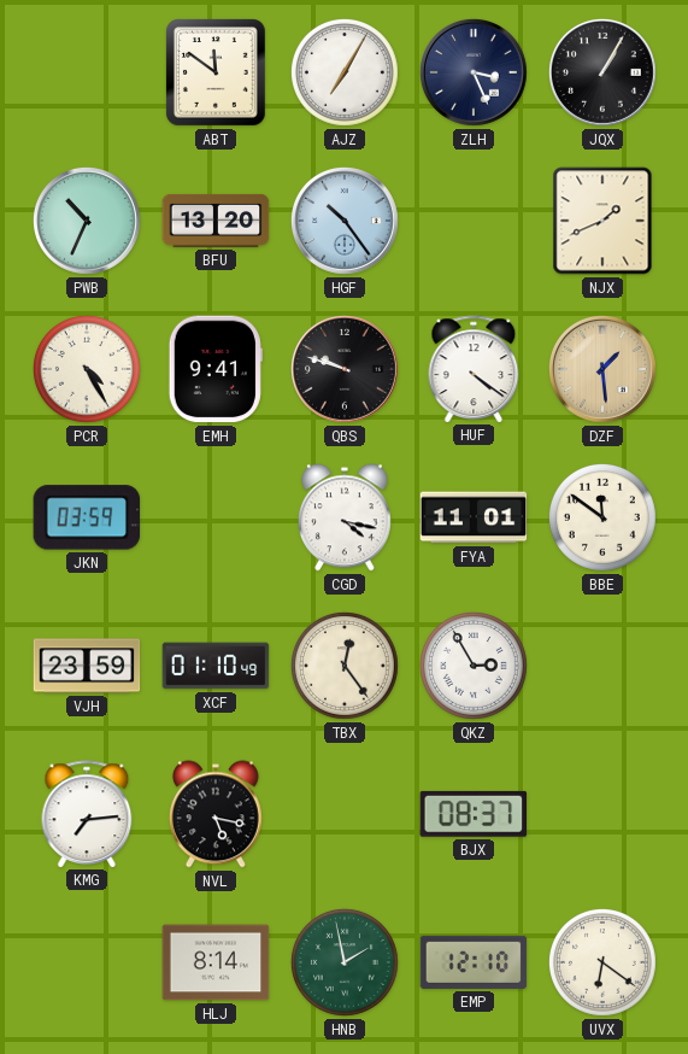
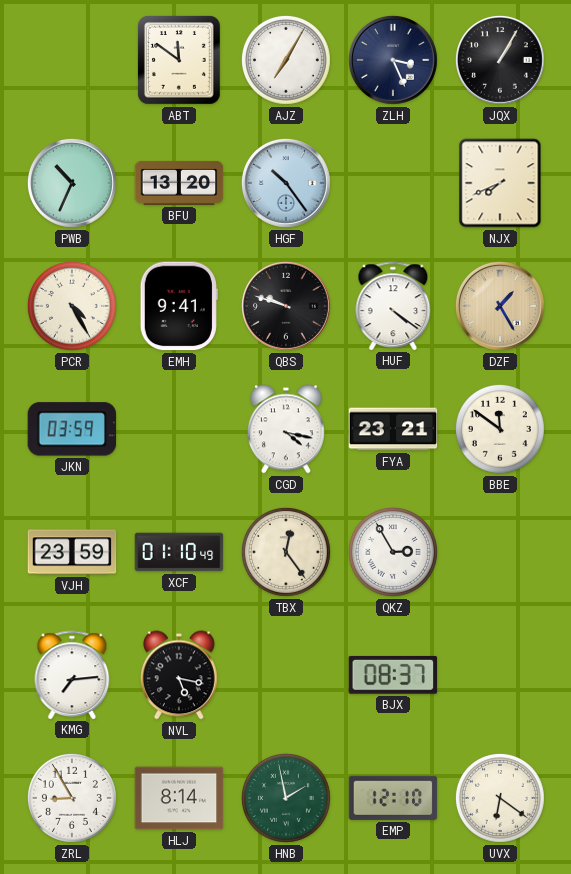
NJX: 1:41 -> 7:41 (500, 183)
DZF: 1:29 -> 1:25 (500, 306)
FYA: 11:01 -> 23:21 (393, 429)
ZRL: none -> 8:55 (72, 798)
